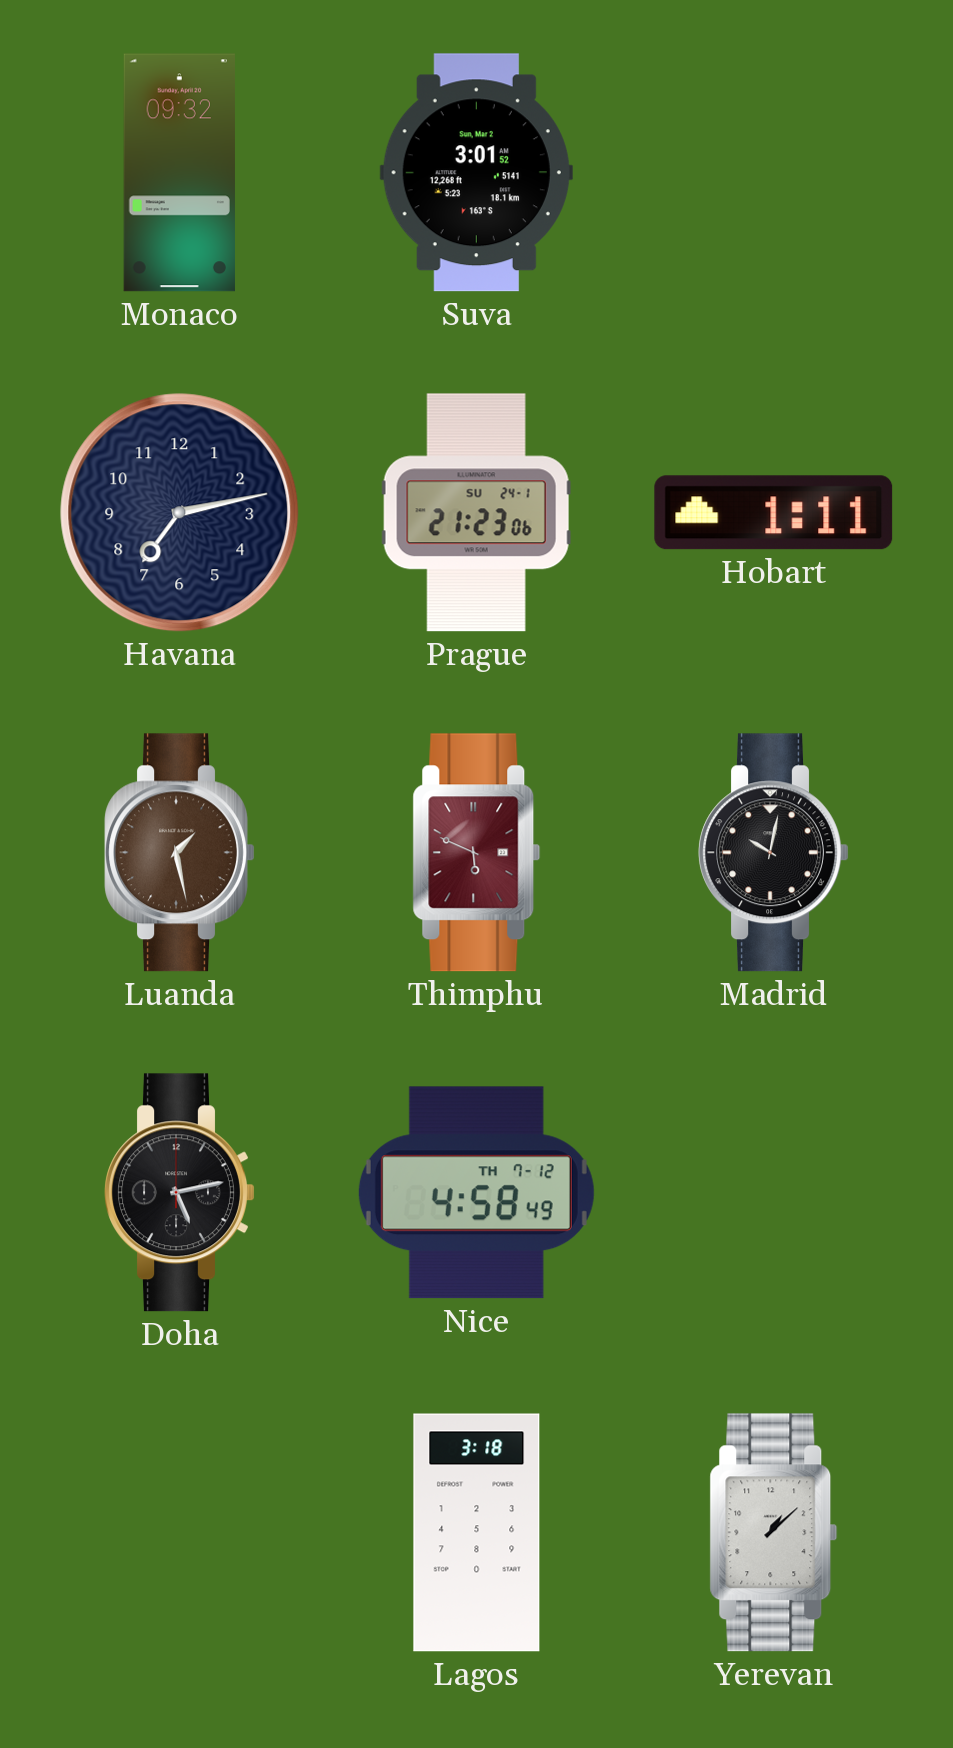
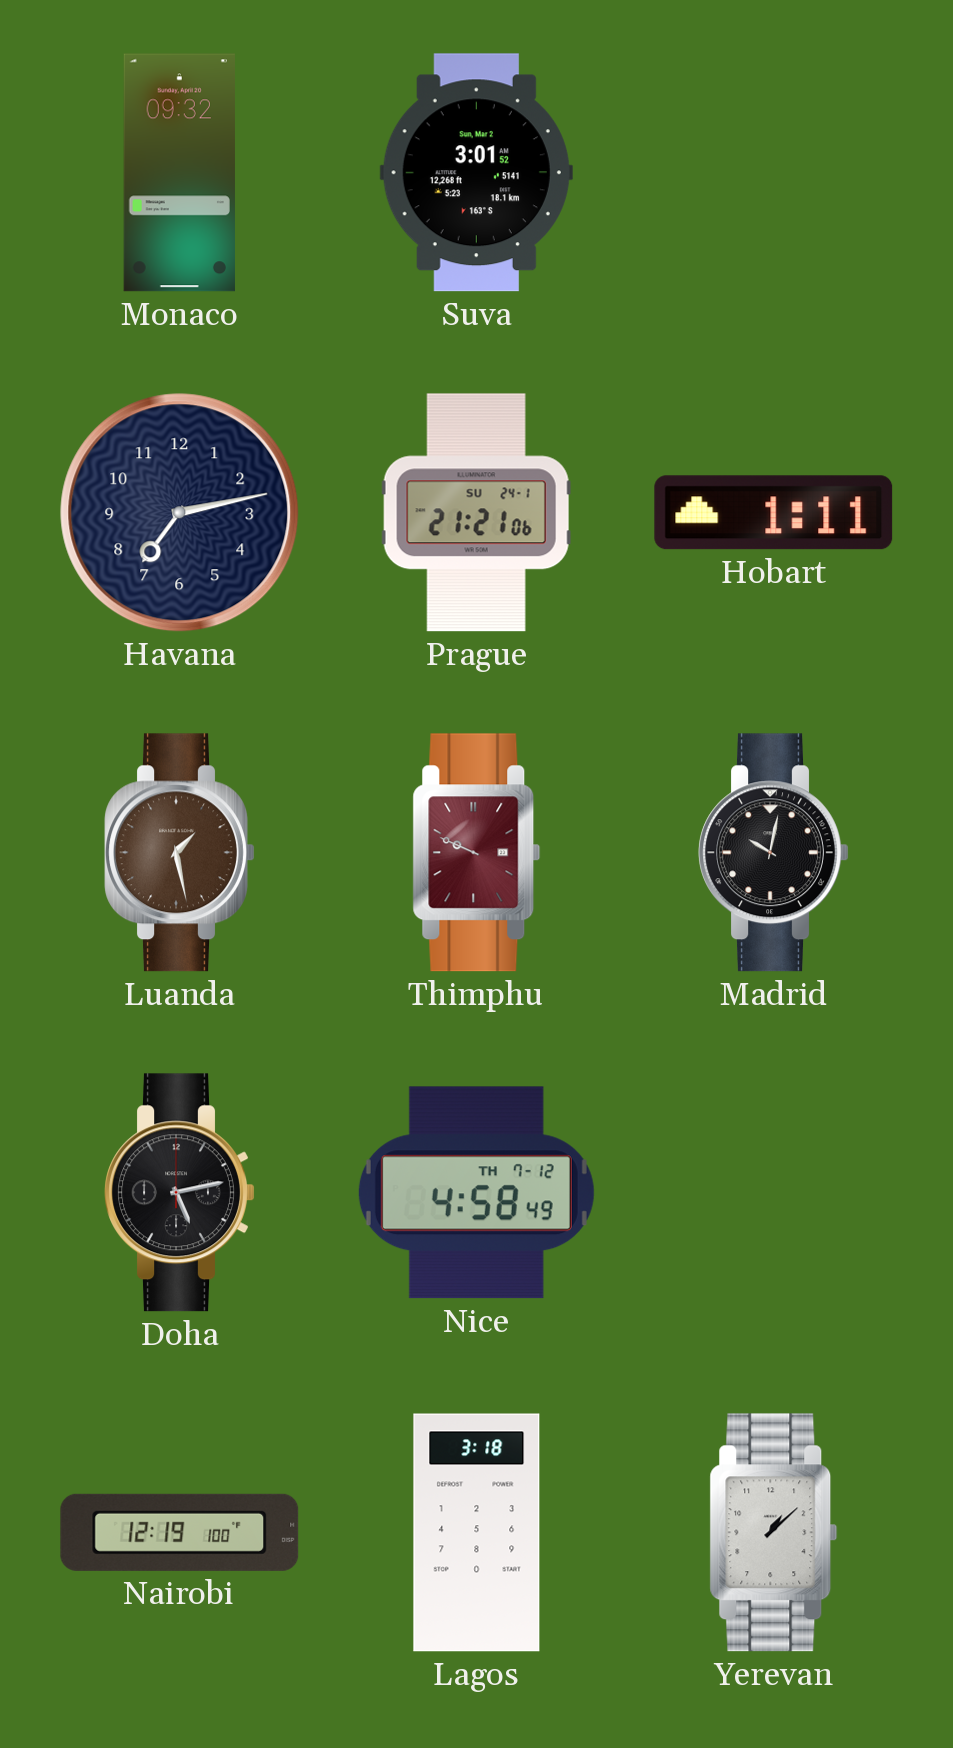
Prague: 21:23 -> 21:21 (476, 513)
Thimphu: 5:49 -> 9:49 (477, 853)
Nairobi: none -> 12:19 (180, 1532)
